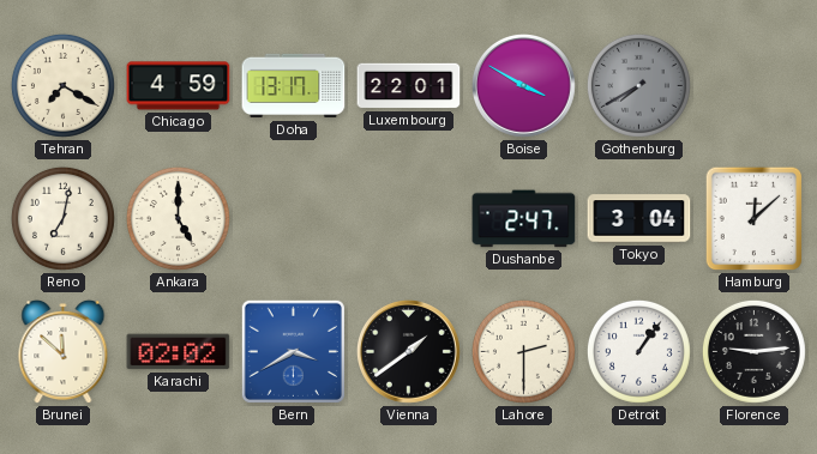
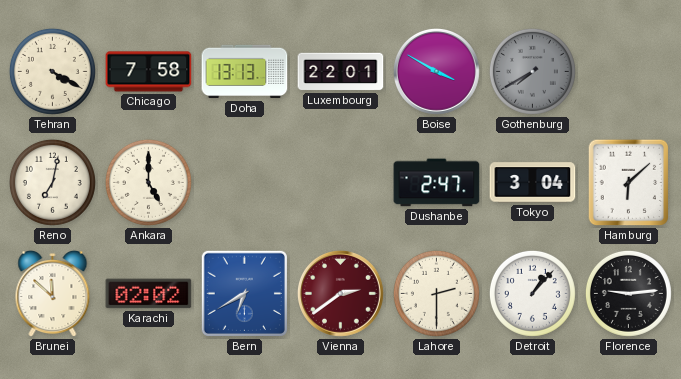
Tehran: 7:20 -> 4:20 (52, 71)
Chicago: 4:59 -> 7:58 (149, 72)
Doha: 13:17 -> 13:13 (245, 72)
Hamburg: 12:08 -> 6:08 (629, 183)
Bern: 3:40 -> 6:40 (244, 293)
Vienna: 1:39 -> 2:39 (340, 293)
Vienna dial: black -> burgundy (340, 293)
Detroit: 1:06 -> 1:07 (532, 293)
